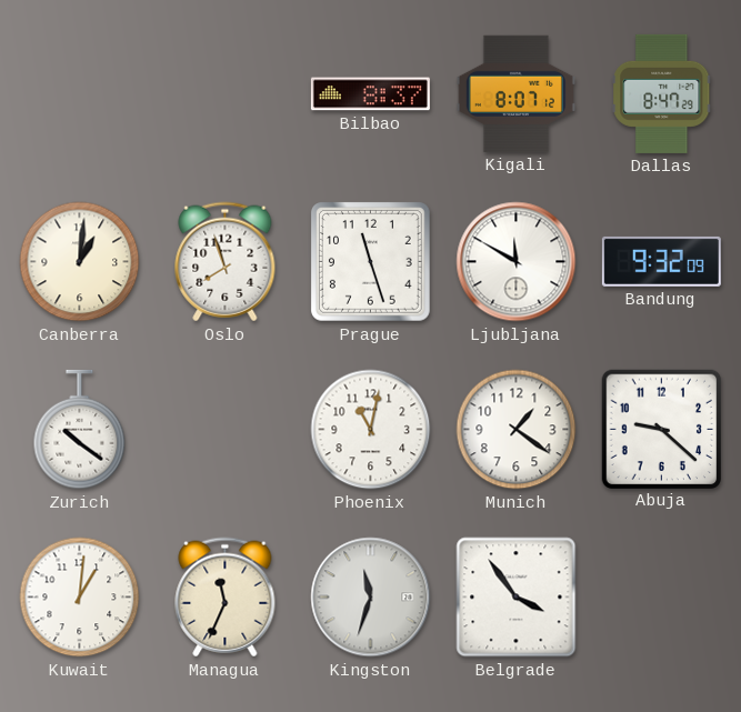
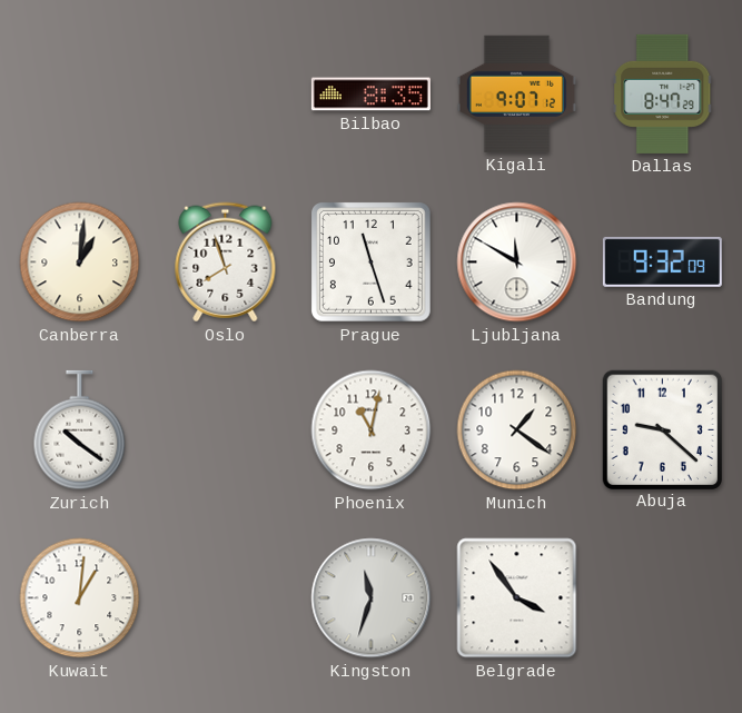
Bilbao: 8:37 -> 8:35 (370, 95)
Kigali: 8:07 -> 9:07 (516, 93)
Managua: 11:34 -> none (226, 598)
